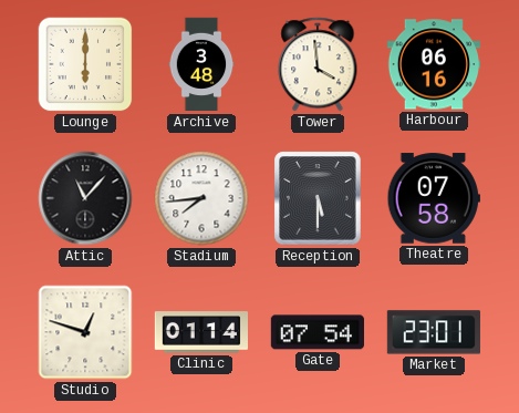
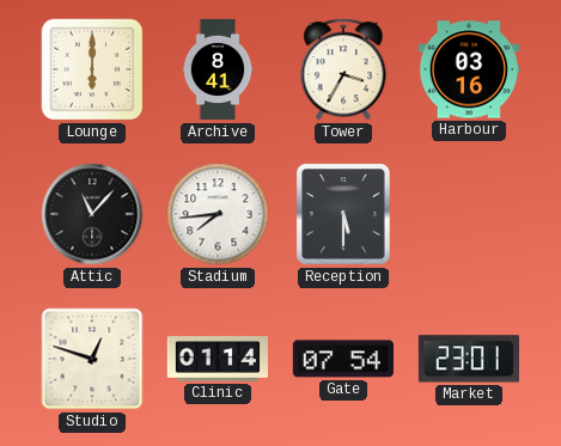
Archive: 3:48 -> 8:41 (218, 69)
Tower: 3:59 -> 3:35 (343, 69)
Harbour: 06:16 -> 03:16 (468, 69)
Theatre: 07:58 -> none (434, 198)
